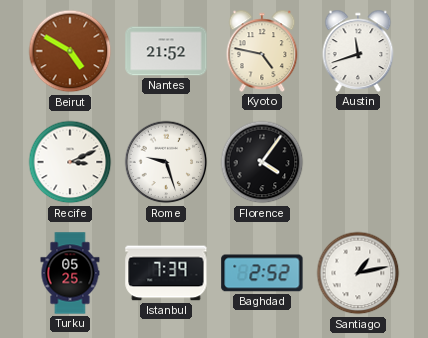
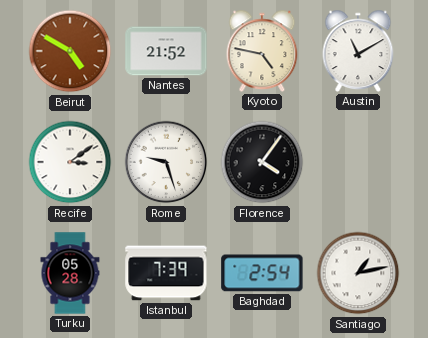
Austin: 11:42 -> 11:10 (358, 51)
Recife: 3:11 -> 3:09 (70, 162)
Turku: 05:25 -> 05:28 (70, 273)
Baghdad: 2:52 -> 2:54 (262, 273)
